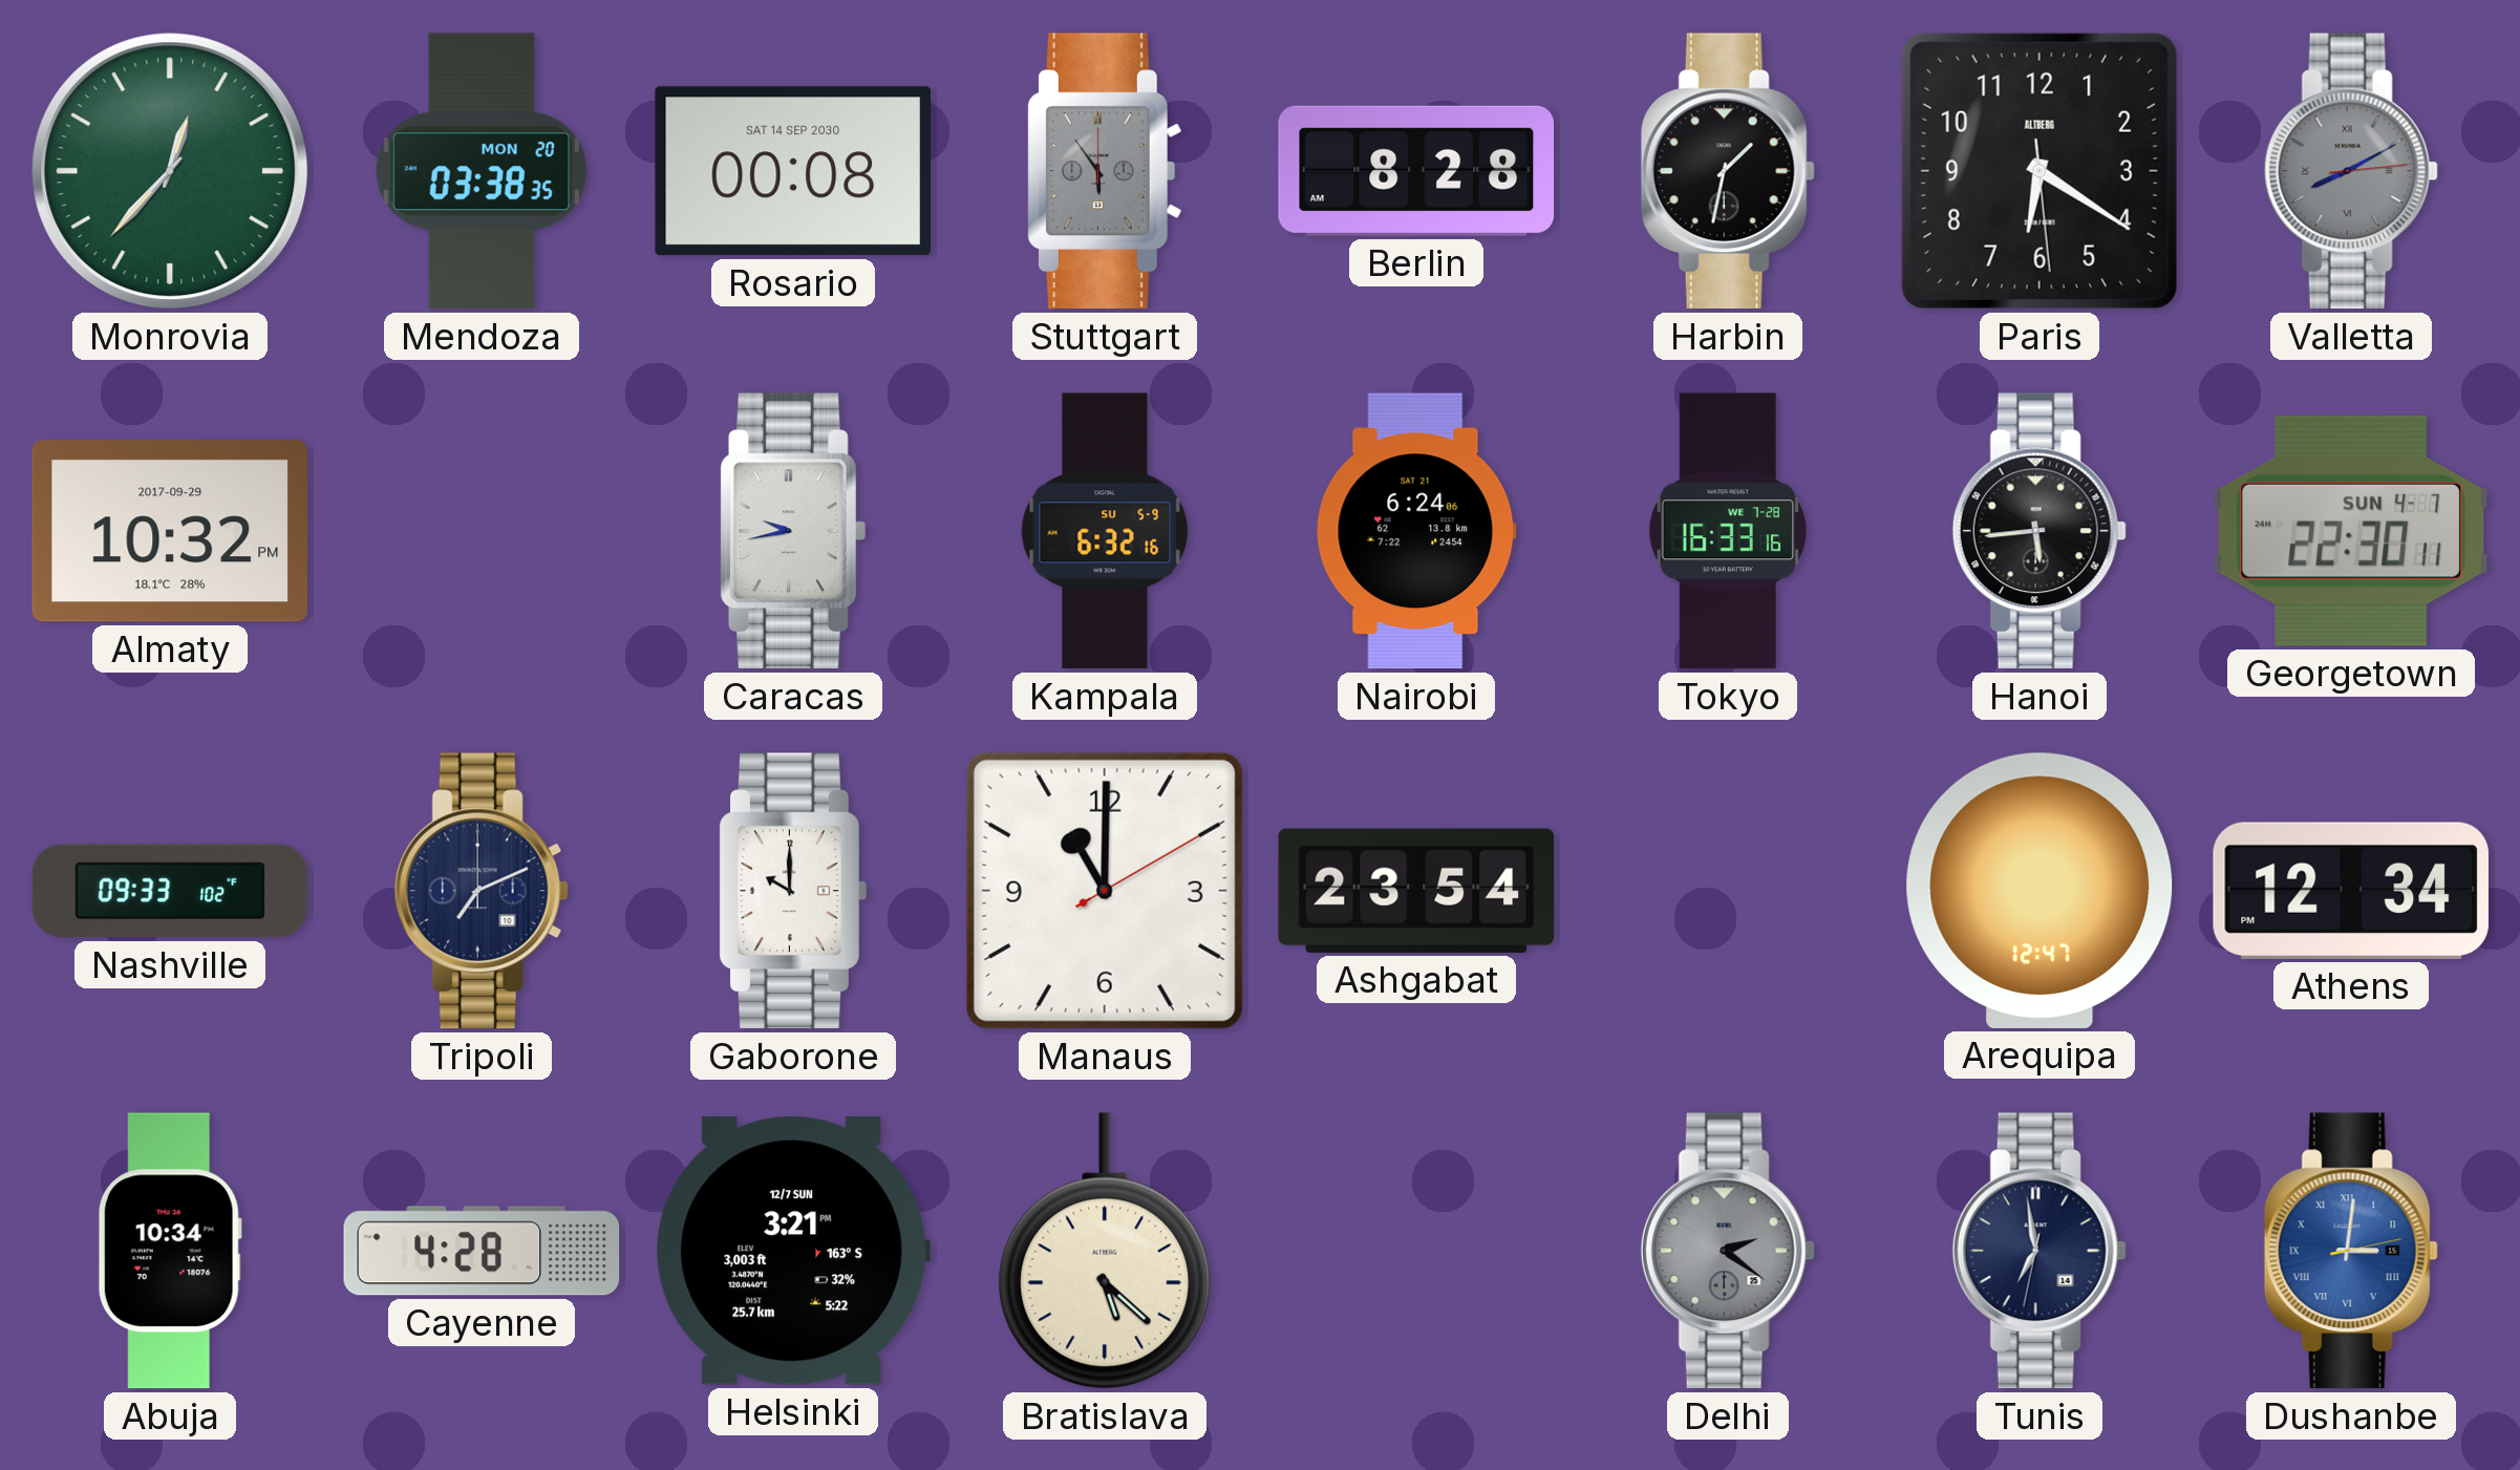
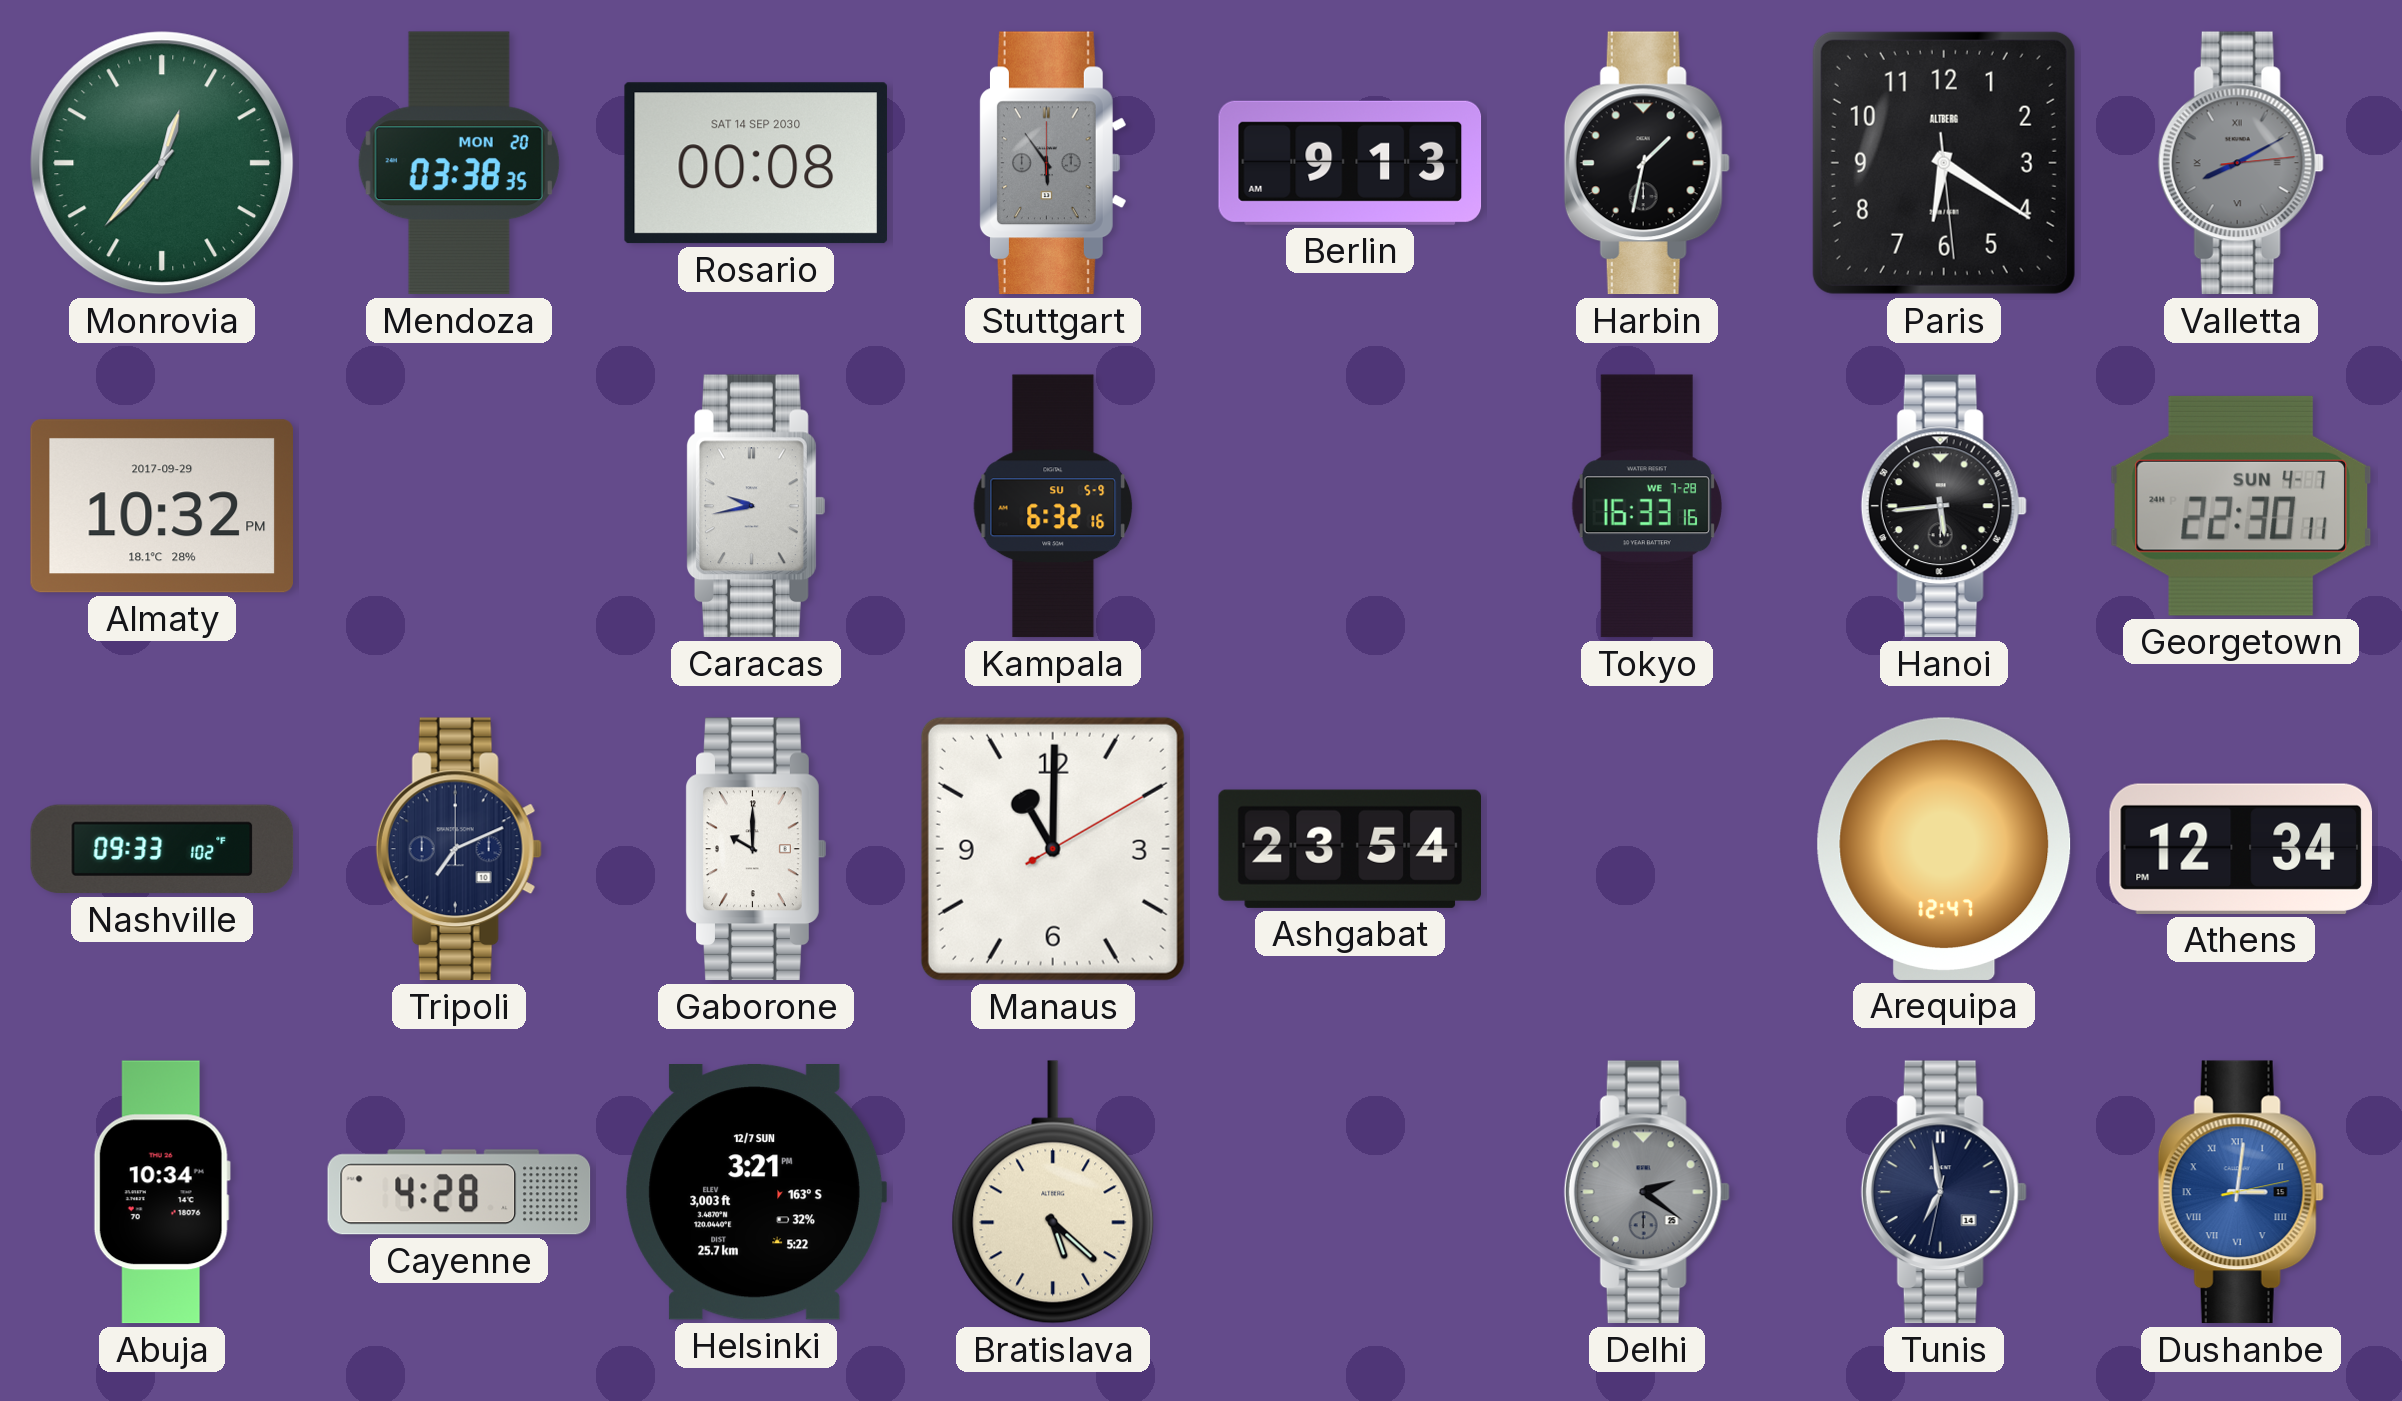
Berlin: 8:28 -> 9:13 (1350, 163)
Nairobi: 6:24 -> none (1416, 531)
